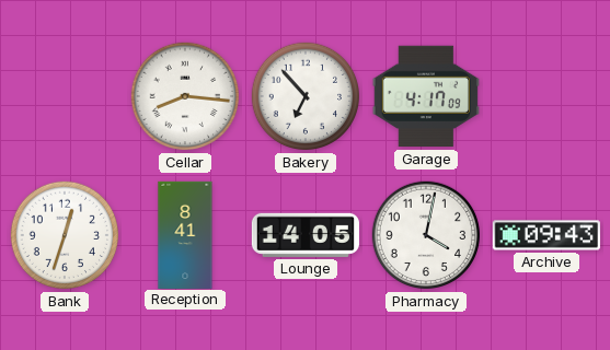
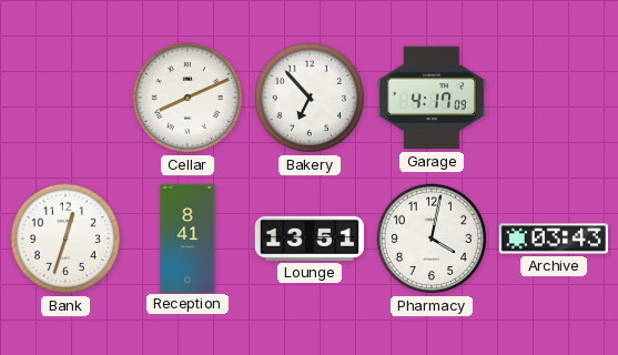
Cellar: 8:16 -> 8:11 (188, 98)
Lounge: 14:05 -> 13:51 (310, 239)
Archive: 09:43 -> 03:43 (554, 239)
